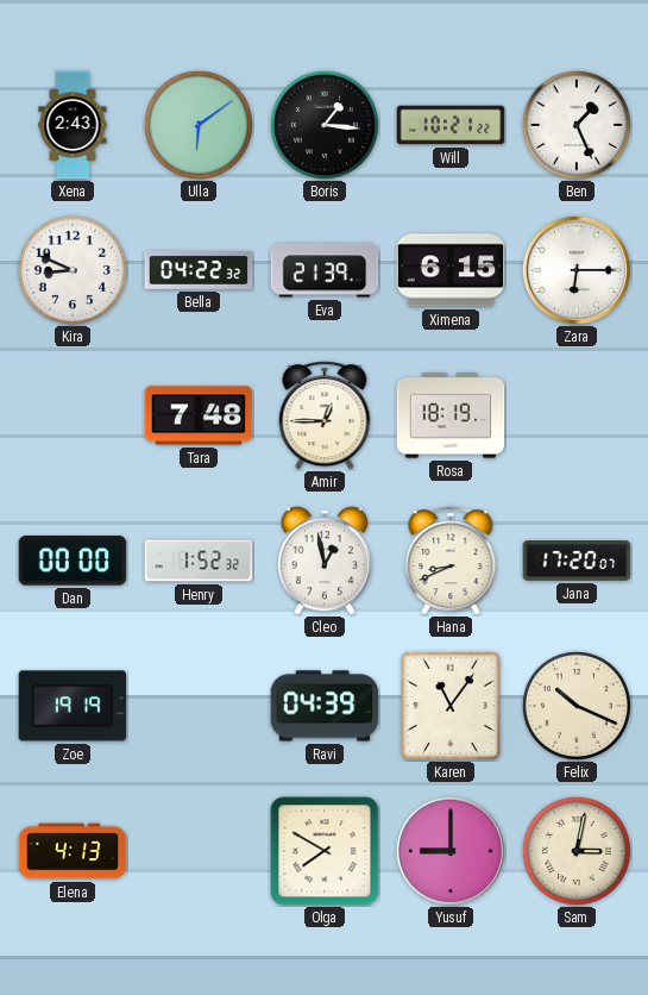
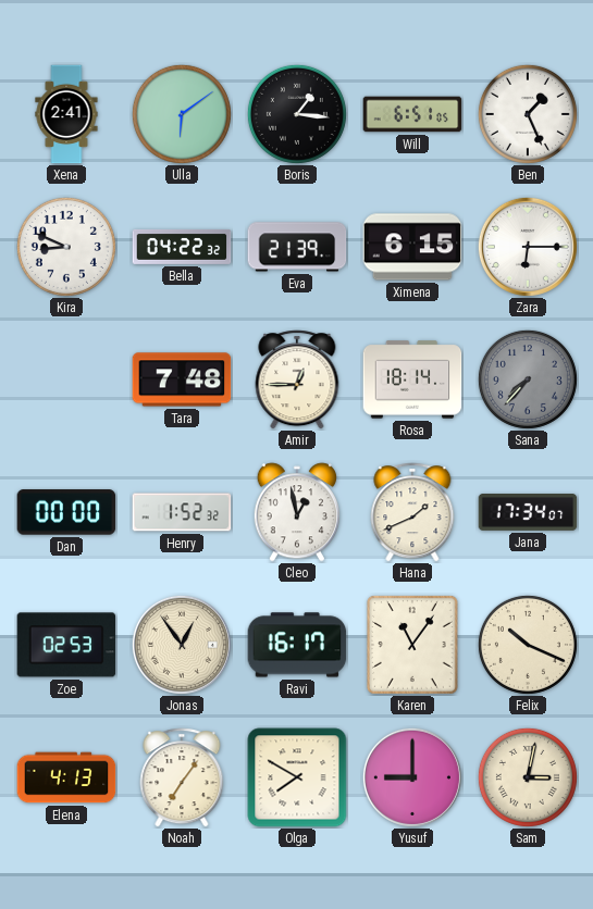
Xena: 2:43 -> 2:41 (66, 114)
Will: 10:21 -> 6:51 (412, 114)
Rosa: 18:19 -> 18:14 (412, 379)
Sana: none -> 7:37 (528, 379)
Hana: 8:41 -> 1:41 (412, 512)
Jana: 17:20 -> 17:34 (528, 513)
Zoe: 19:19 -> 02:53 (66, 645)
Jonas: none -> 12:54 (182, 645)
Ravi: 04:39 -> 16:17 (297, 645)
Noah: none -> 7:06 (182, 777)
